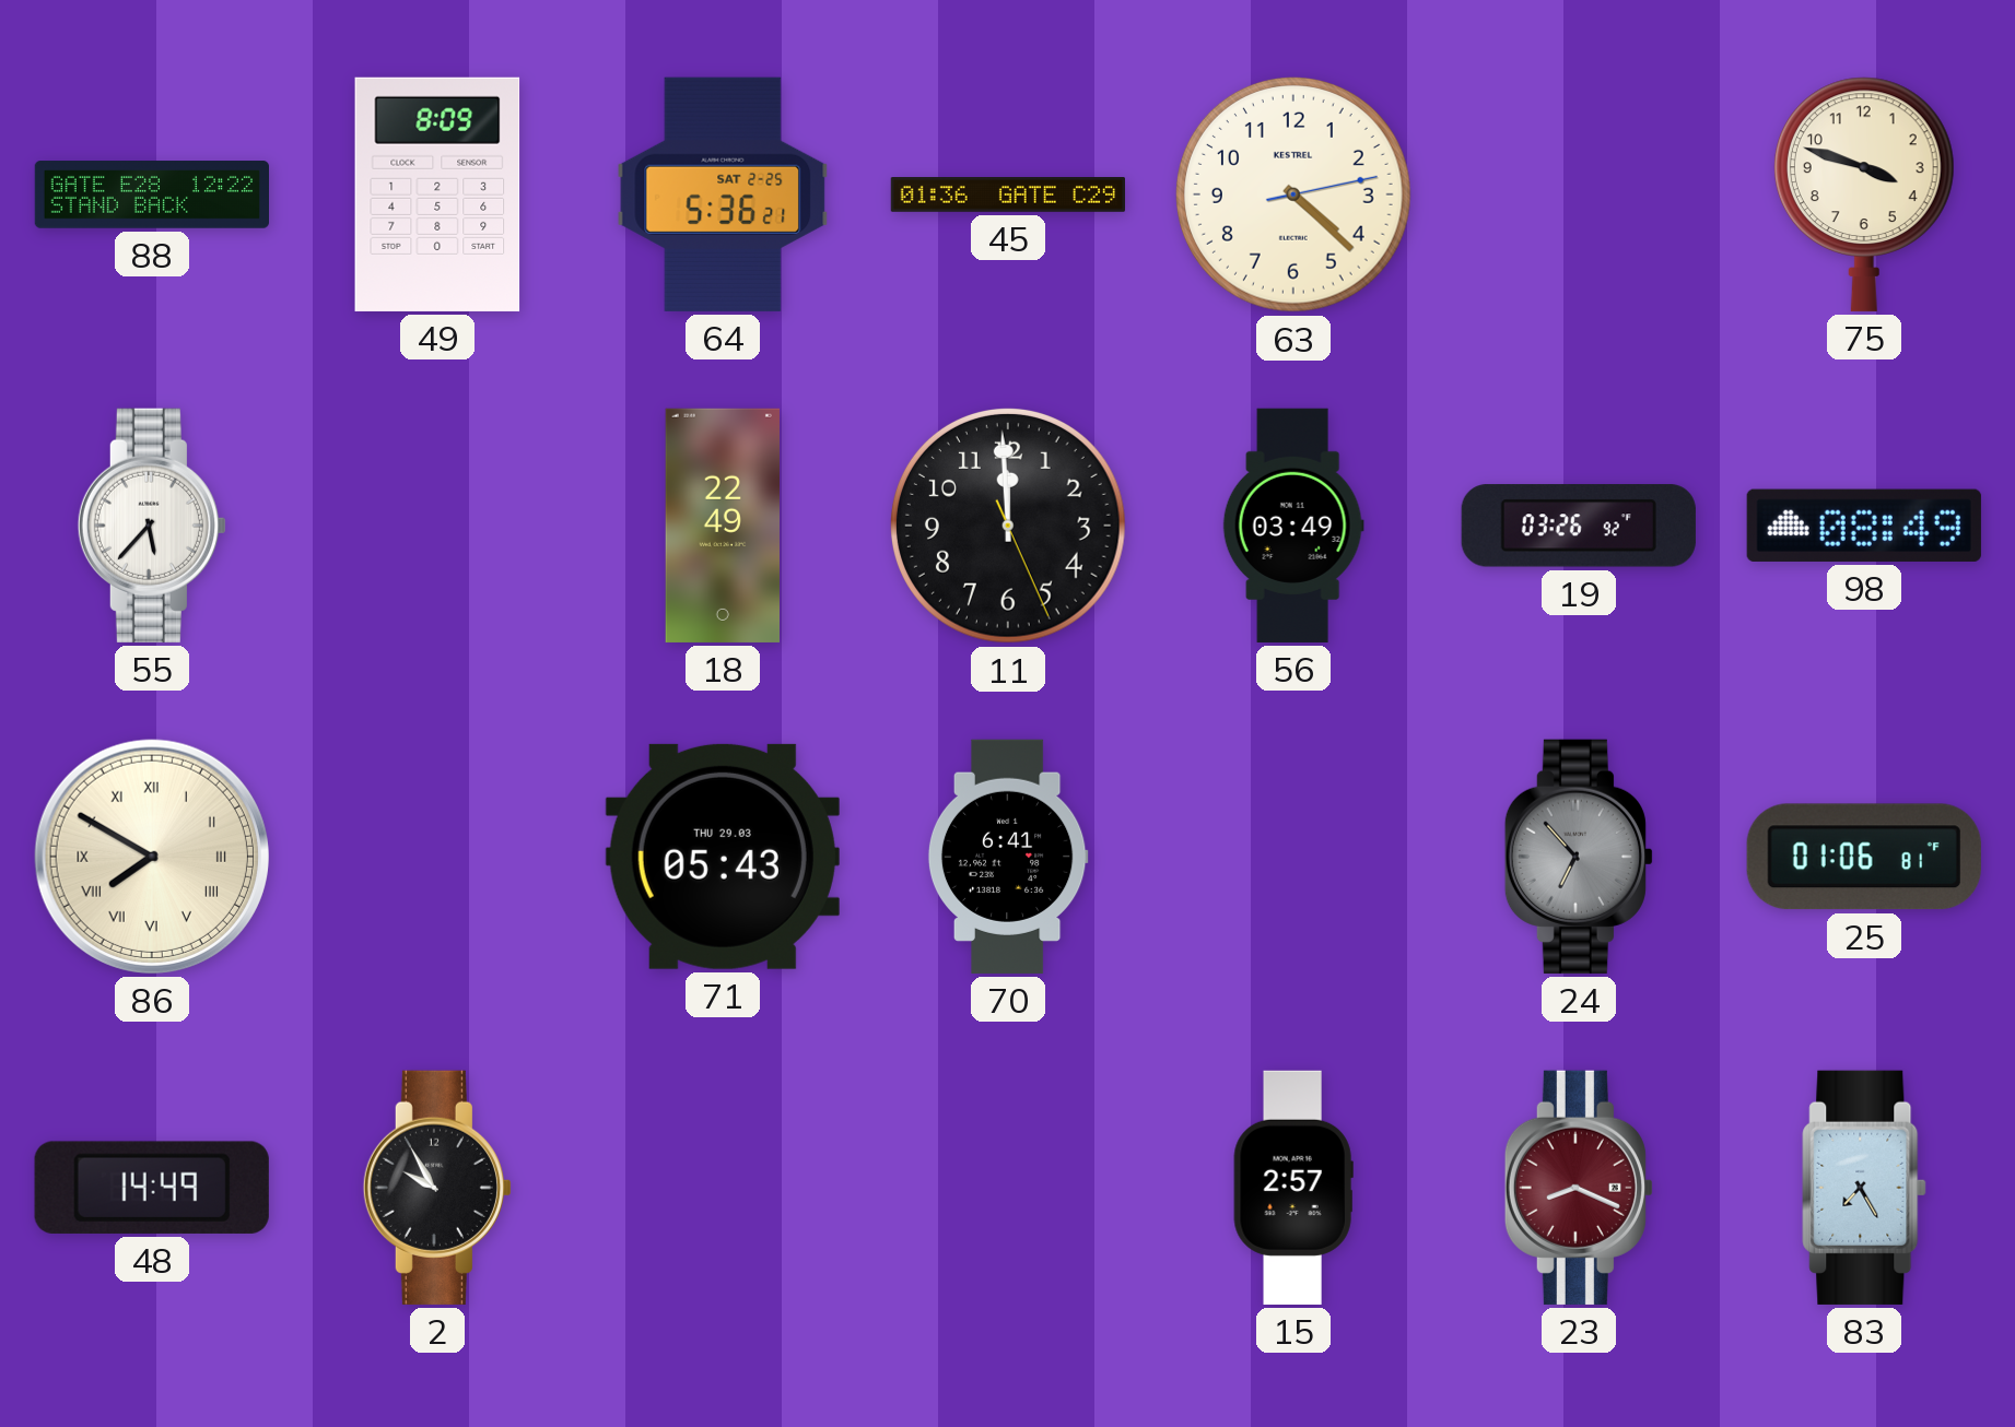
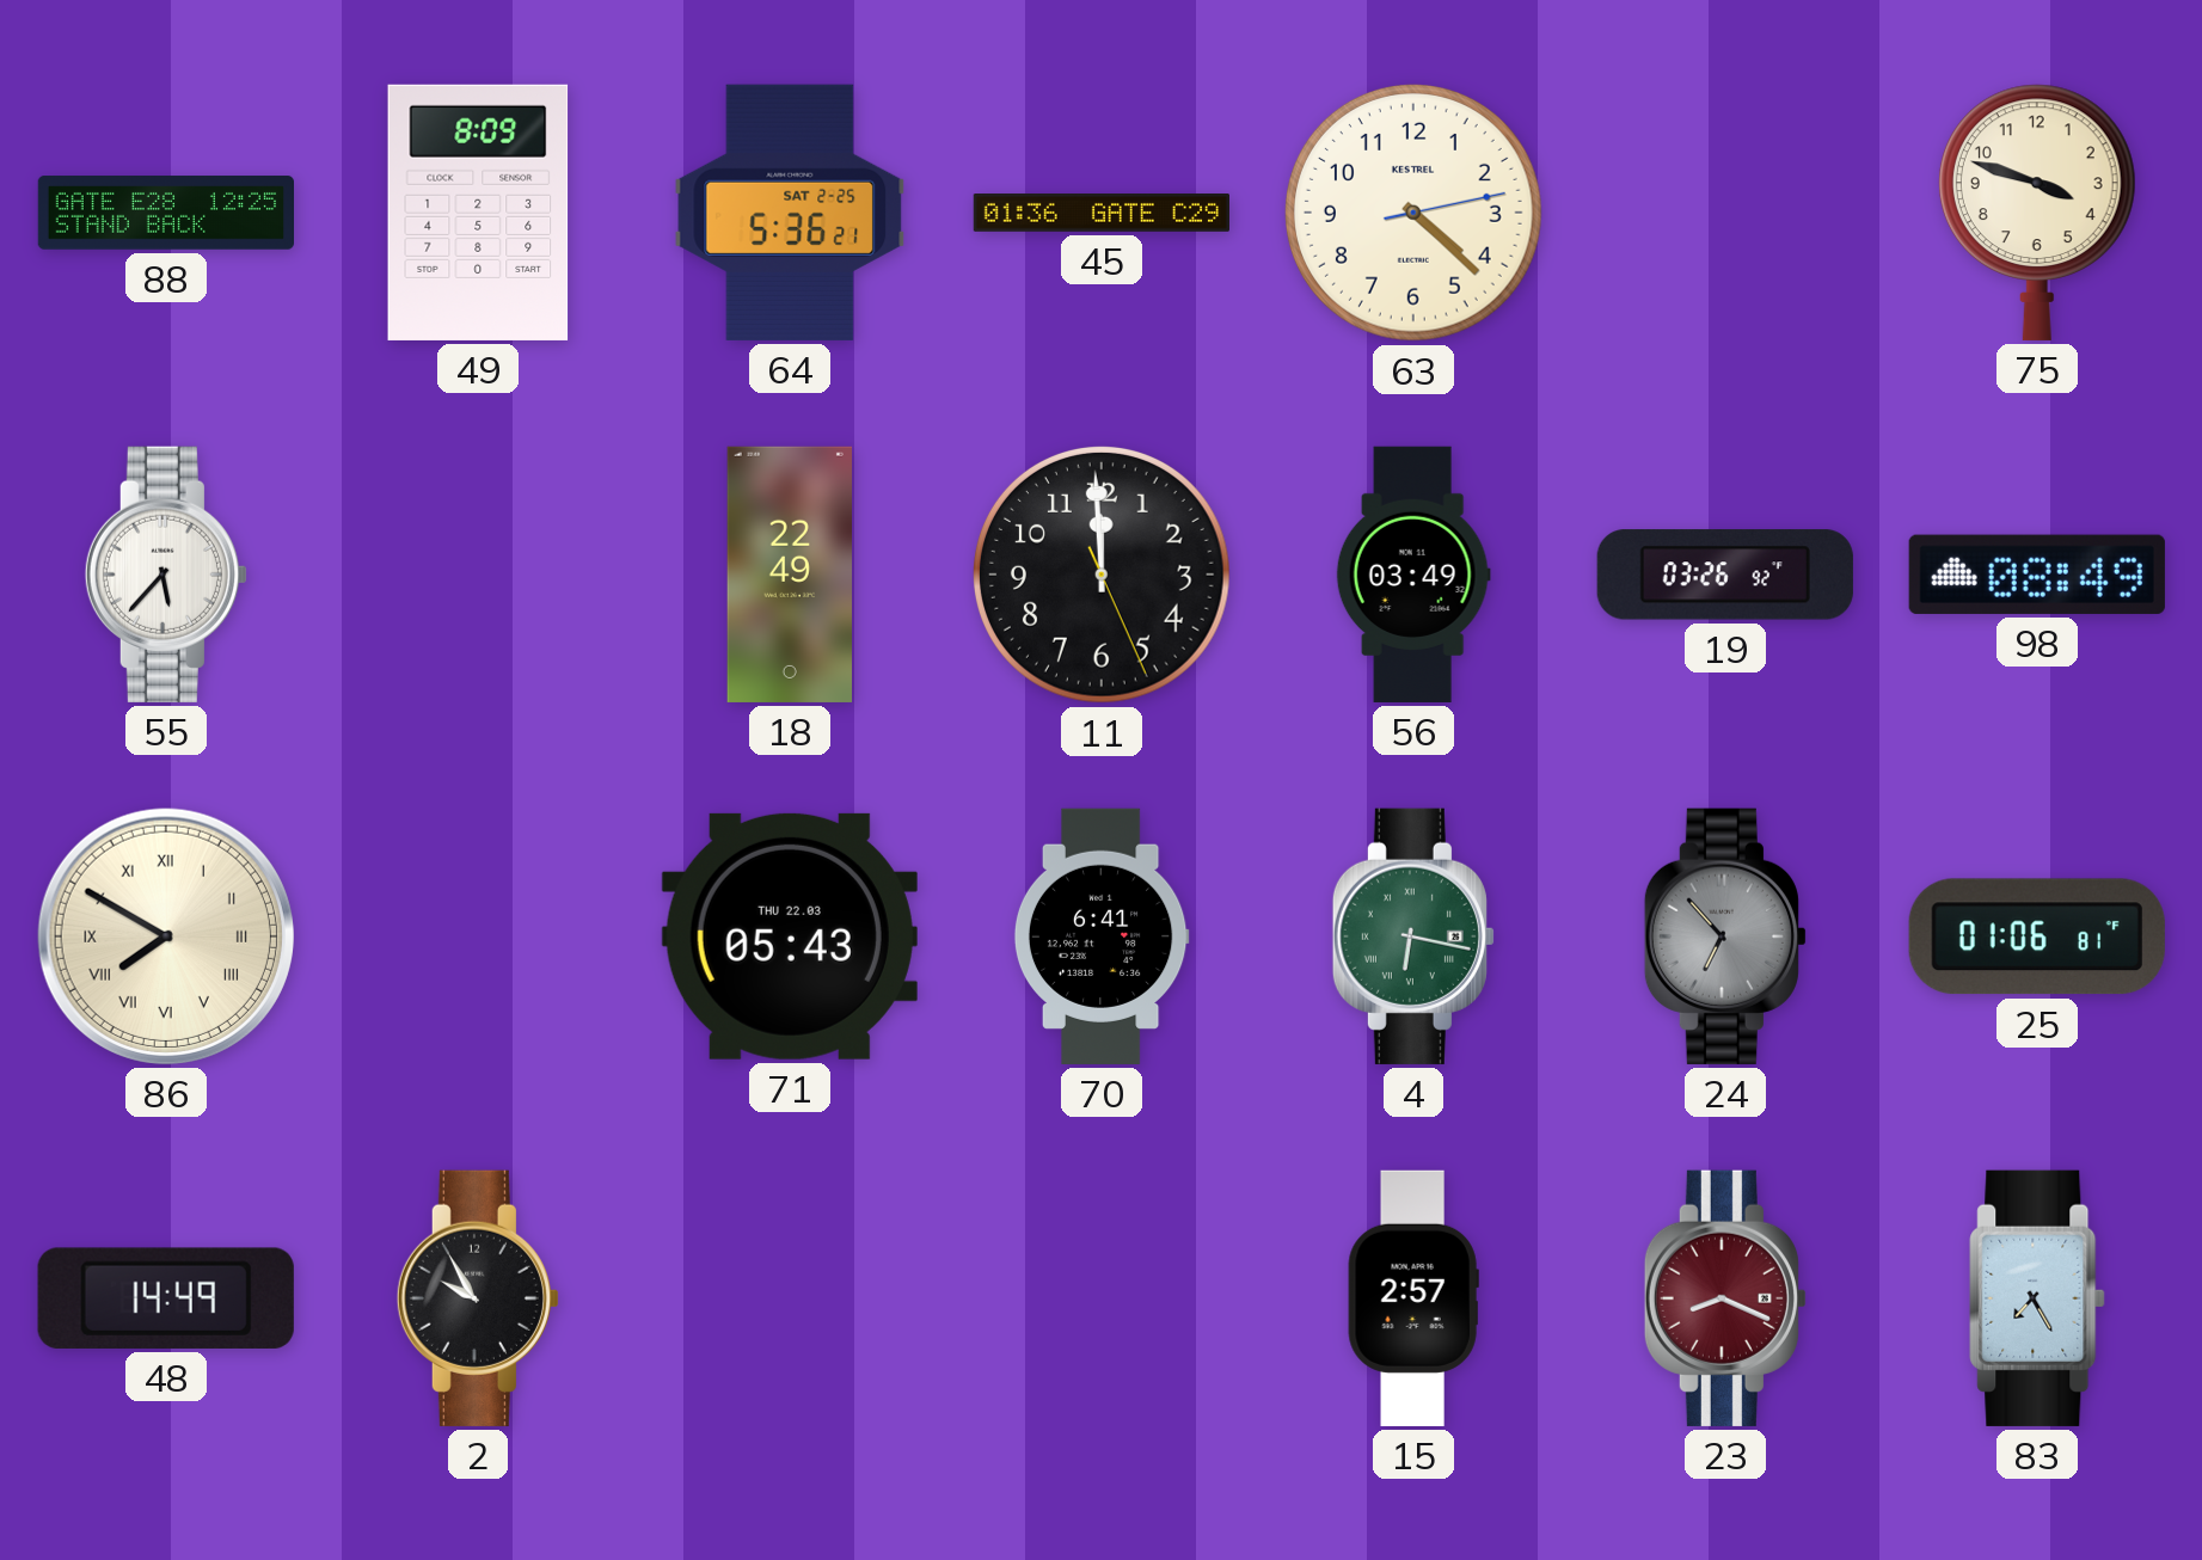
88: 12:22 -> 12:25 (165, 213)
71 date: THU 29.03 -> THU 22.03 (790, 936)
4: none -> 6:17 (1413, 936)
